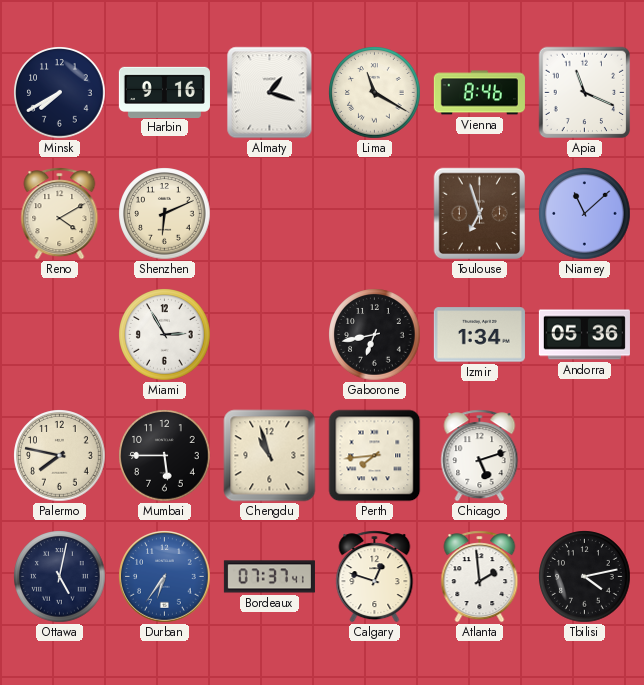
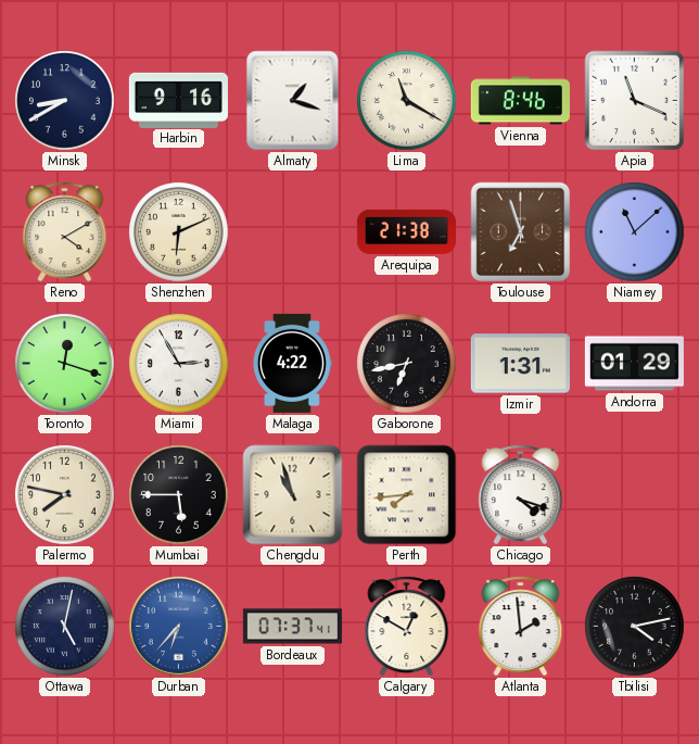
Minsk: 7:40 -> 8:40 (65, 101)
Arequipa: none -> 21:38 (406, 231)
Toronto: none -> 12:18 (65, 364)
Malaga: none -> 4:22 (293, 363)
Izmir: 1:34 -> 1:31 (520, 364)
Andorra: 05:36 -> 01:29 (634, 364)
Chicago: 5:12 -> 4:18 (521, 495)
Durban: 6:36 -> 6:37 (179, 627)
Calgary: 12:48 -> 12:50 (407, 627)
